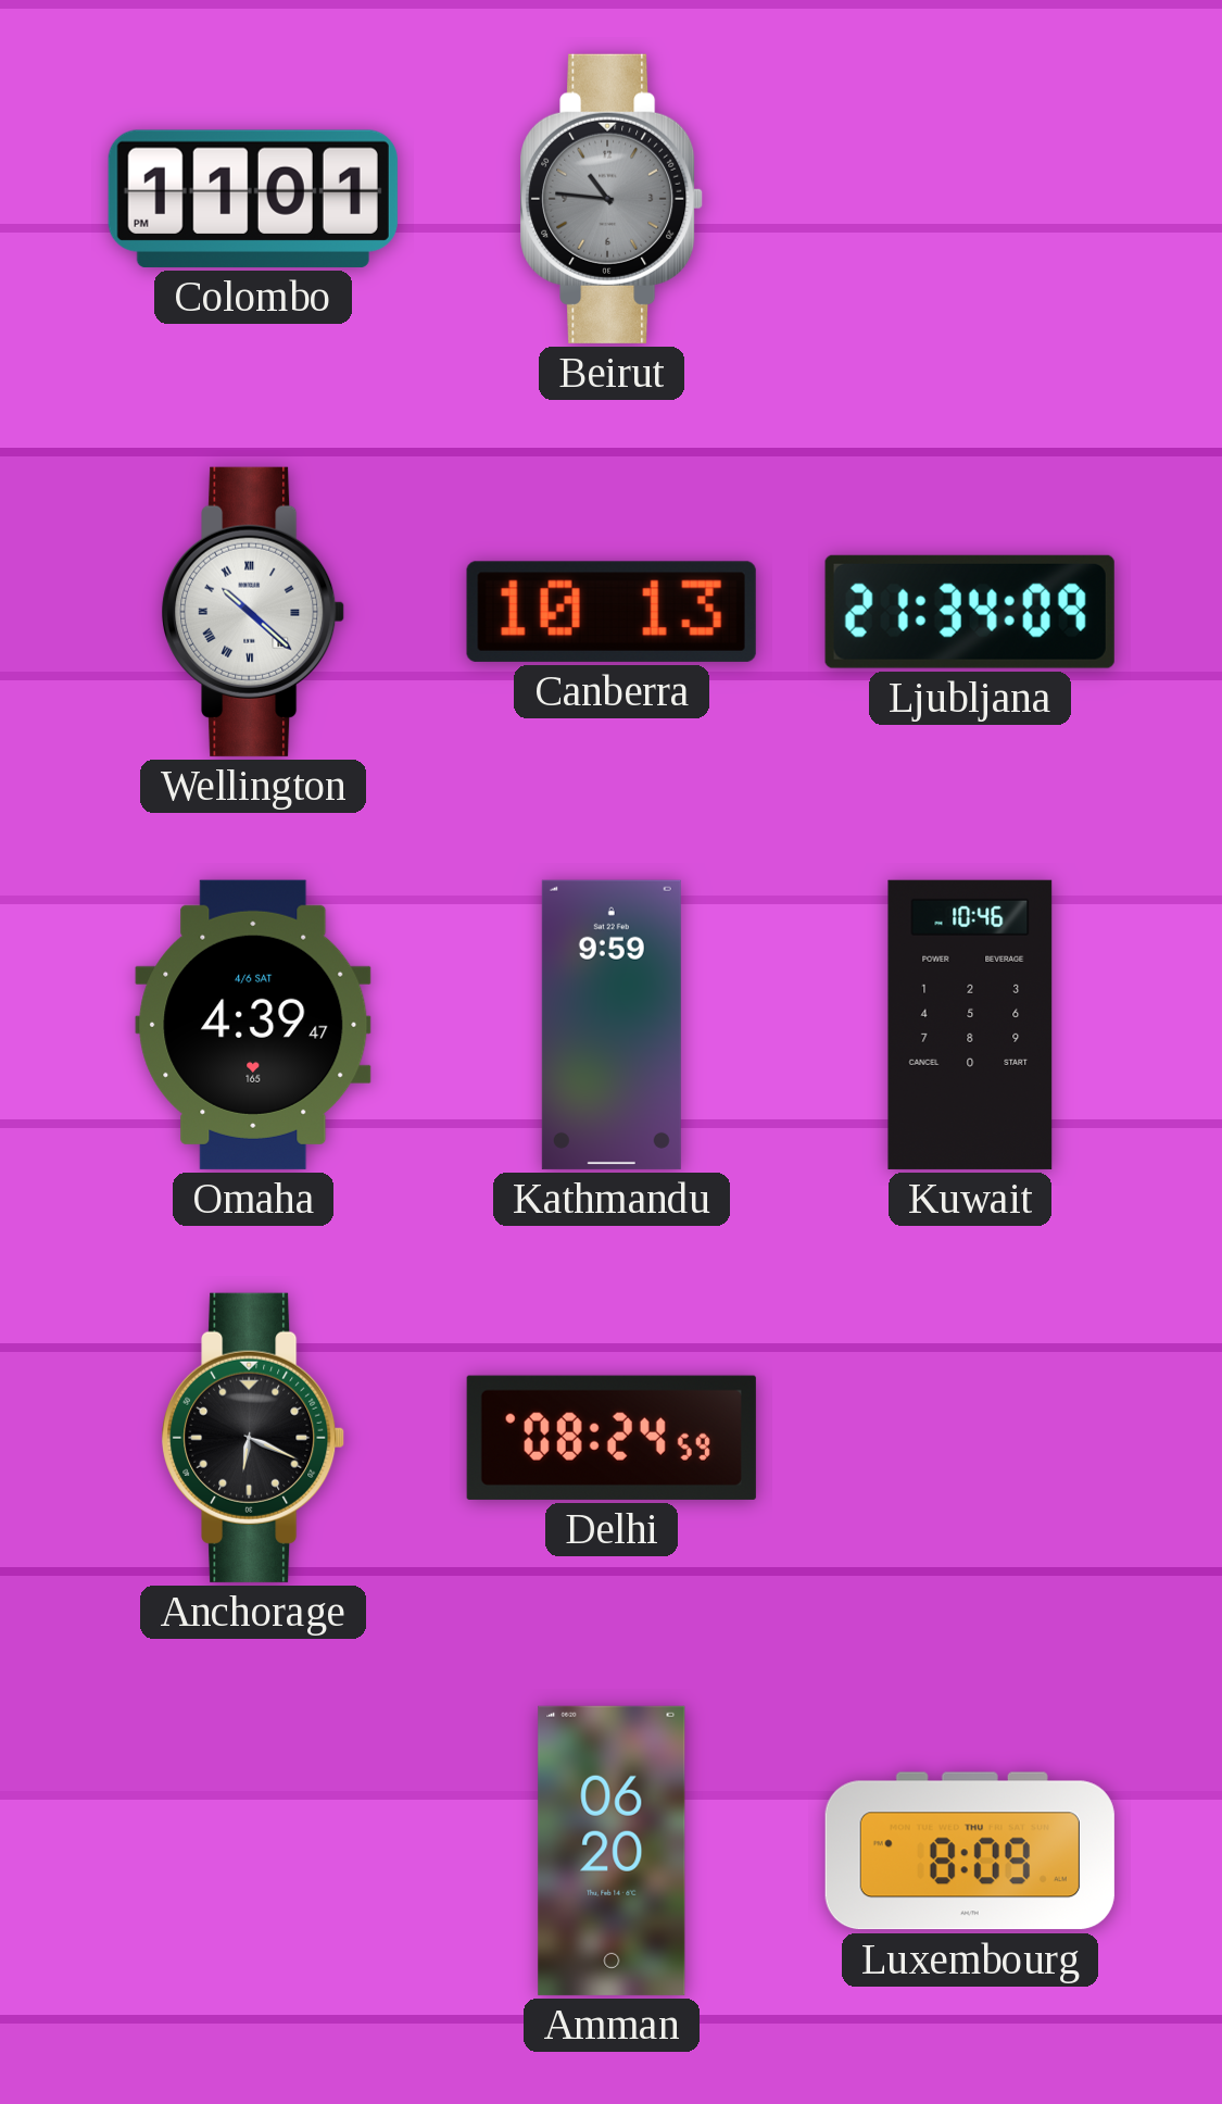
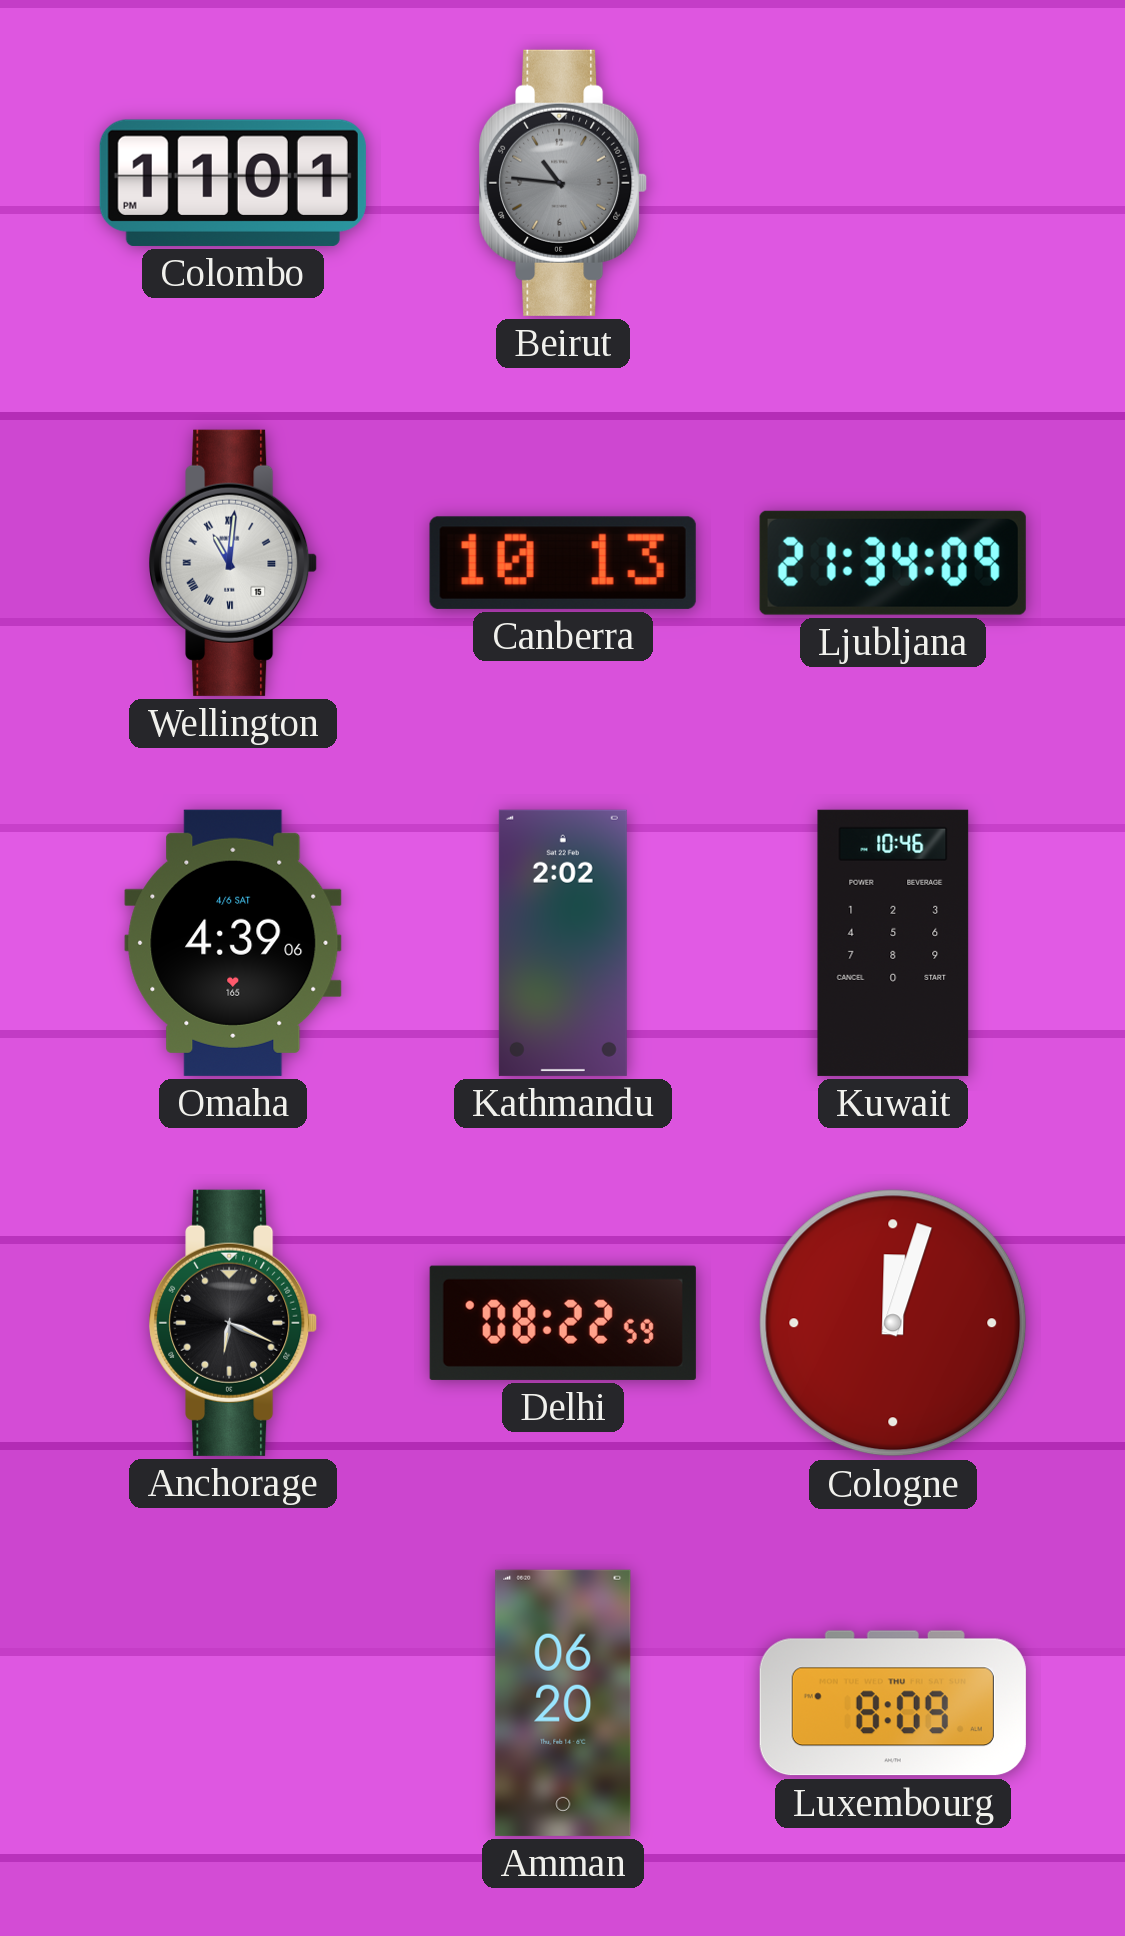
Wellington: 10:22 -> 11:01 (233, 563)
Omaha: 4:39:47 -> 4:39:06 (233, 943)
Kathmandu: 9:59 -> 2:02 (563, 943)
Delhi: 08:24 -> 08:22 (563, 1323)
Cologne: none -> 12:03 (893, 1323)
